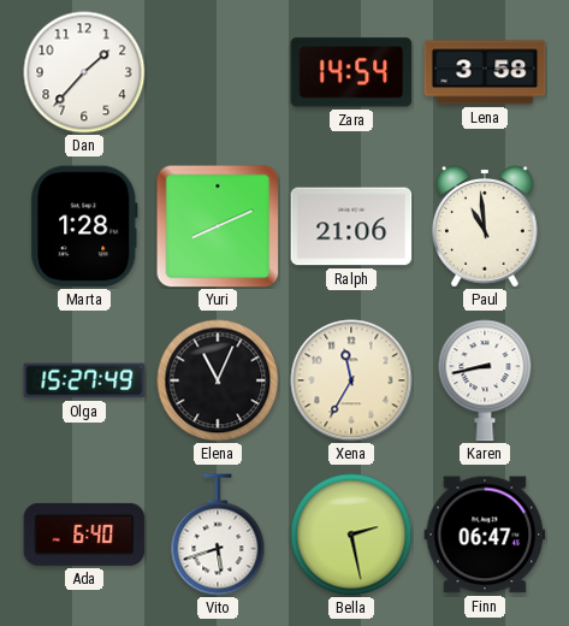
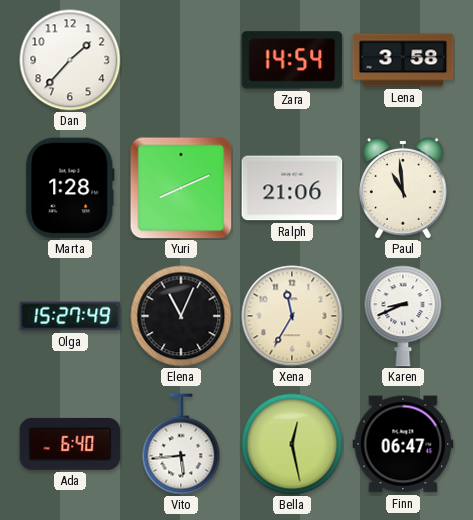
Karen: 8:43 -> 8:41 (403, 316)
Vito: 5:42 -> 5:44 (181, 444)
Bella: 2:28 -> 12:28 (292, 444)
